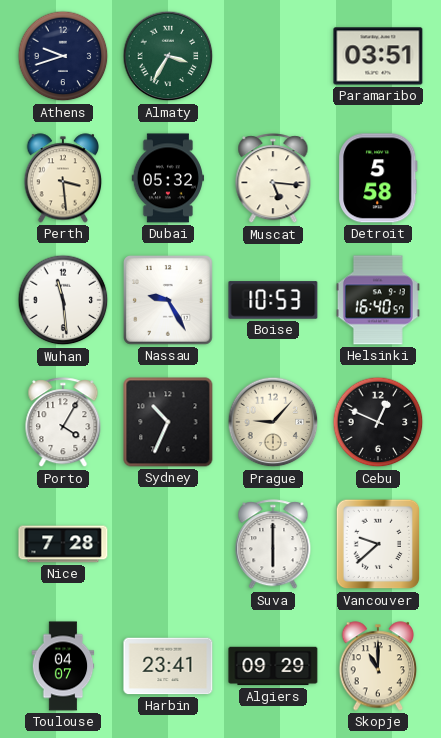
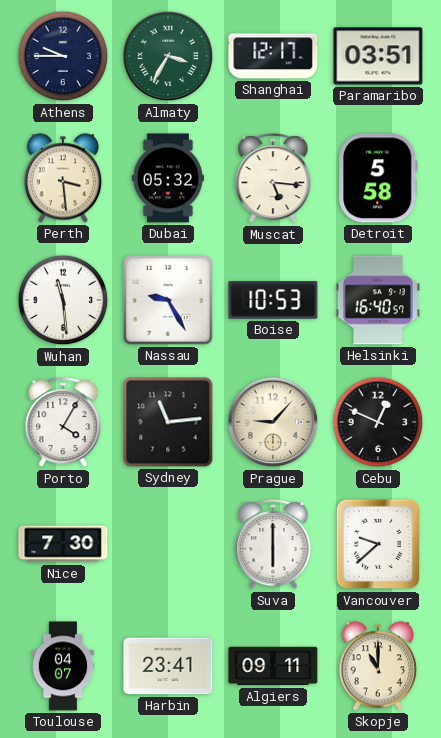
Athens: 9:42 -> 9:45 (63, 56)
Shanghai: none -> 12:17 (273, 56)
Sydney: 10:34 -> 11:14 (168, 422)
Nice: 7:28 -> 7:30 (63, 544)
Algiers: 09:29 -> 09:11 (273, 666)
